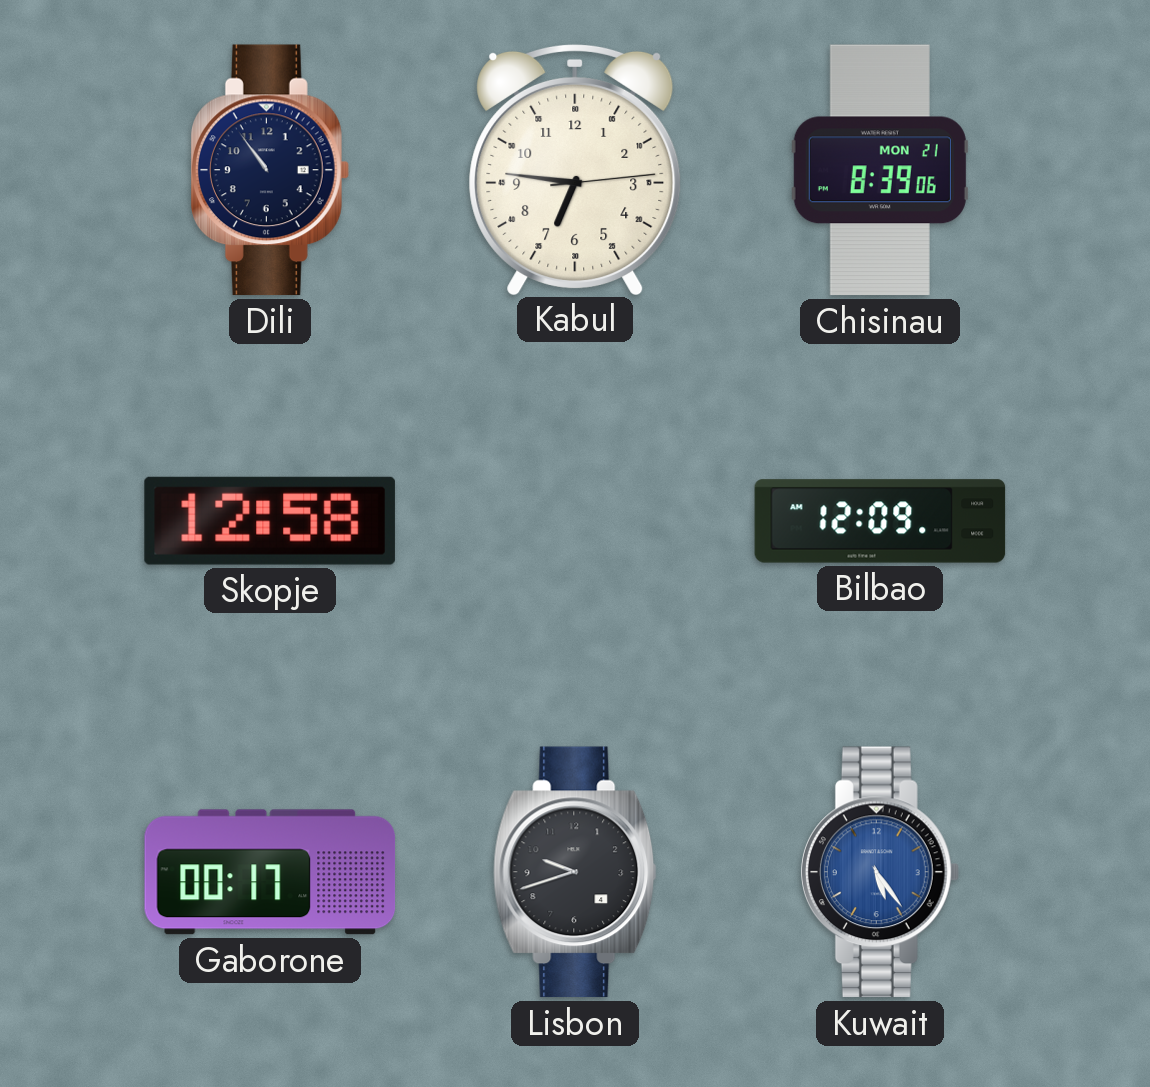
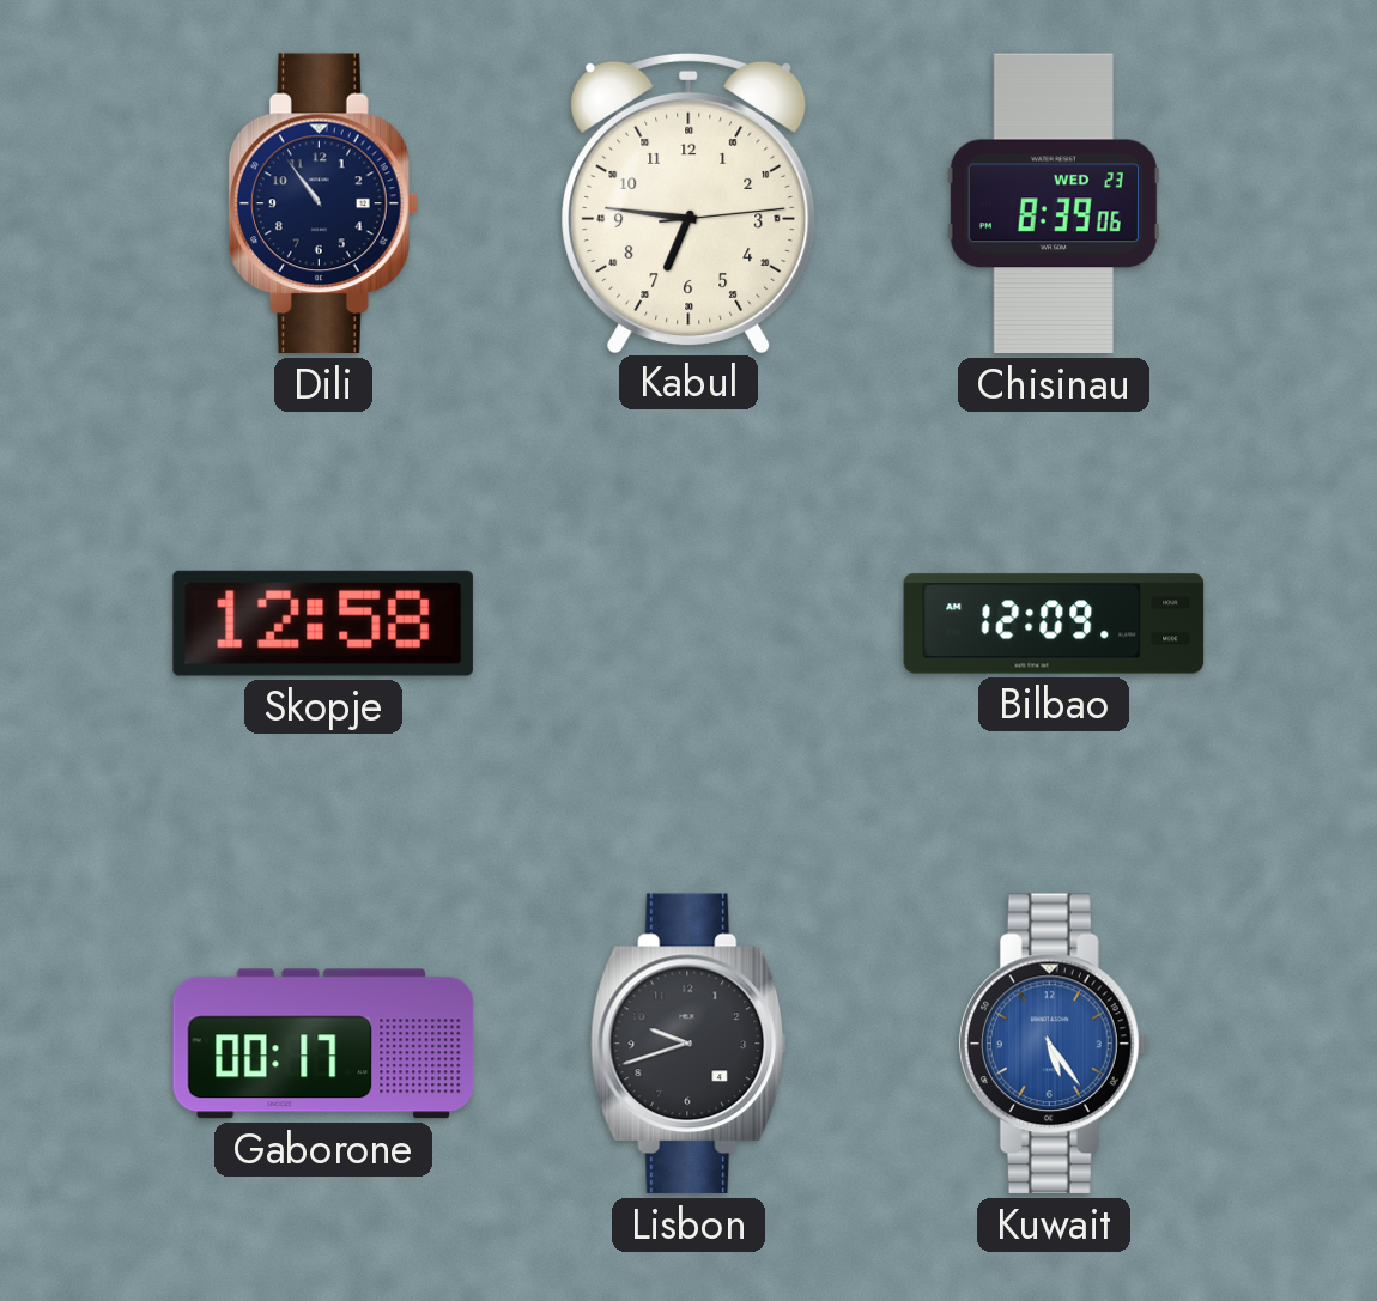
Chisinau date: MON 21 -> WED 23 (1054, 203)
